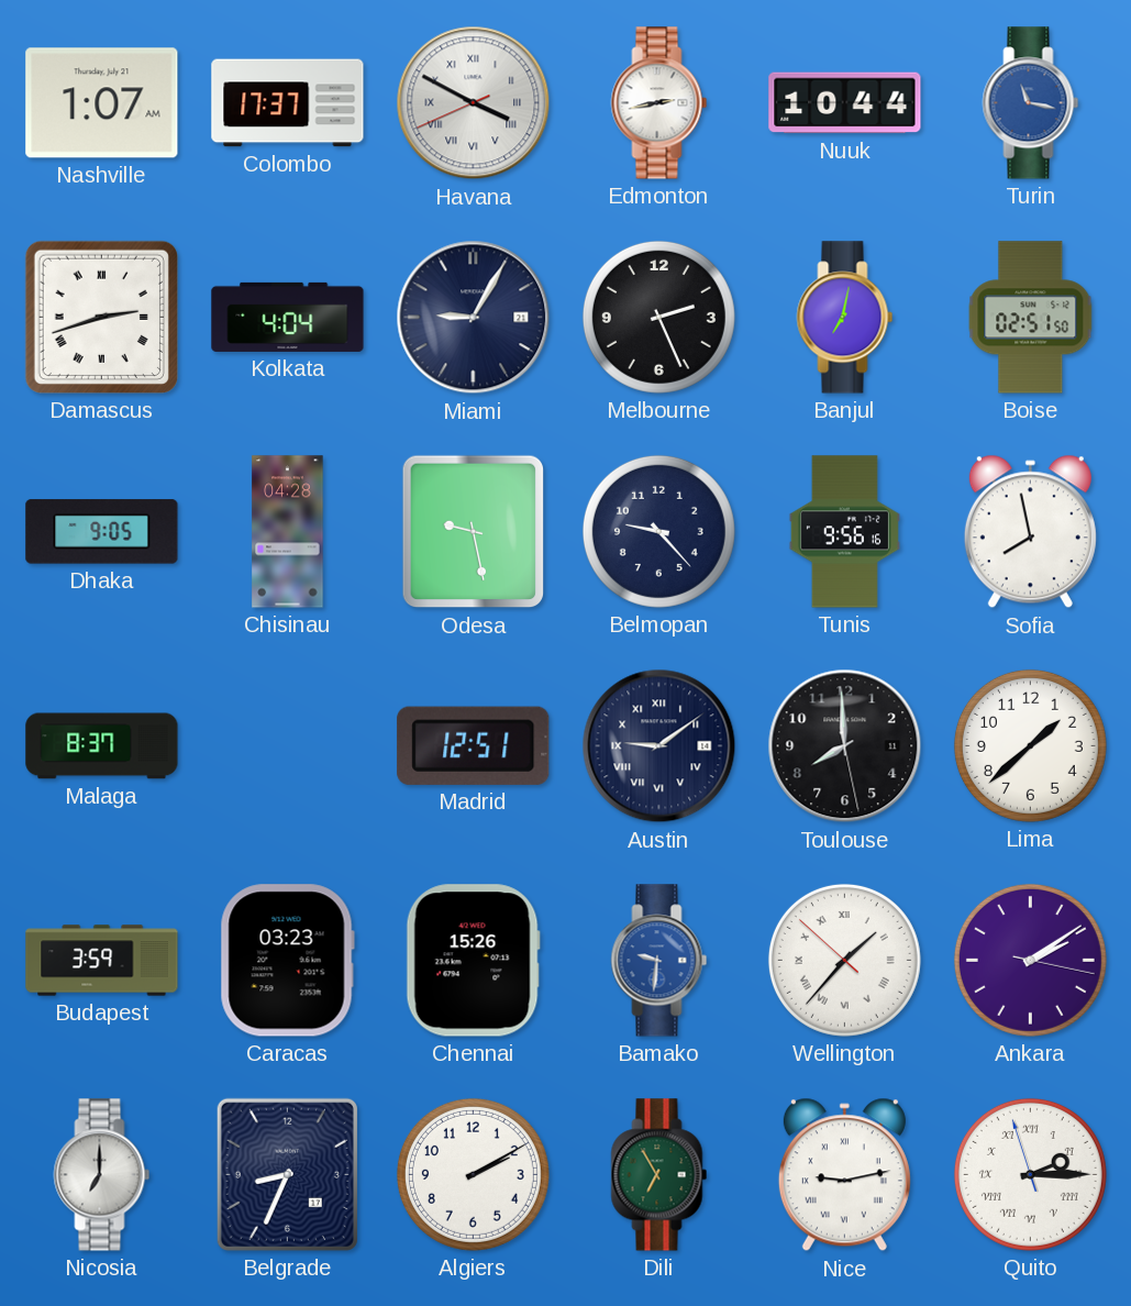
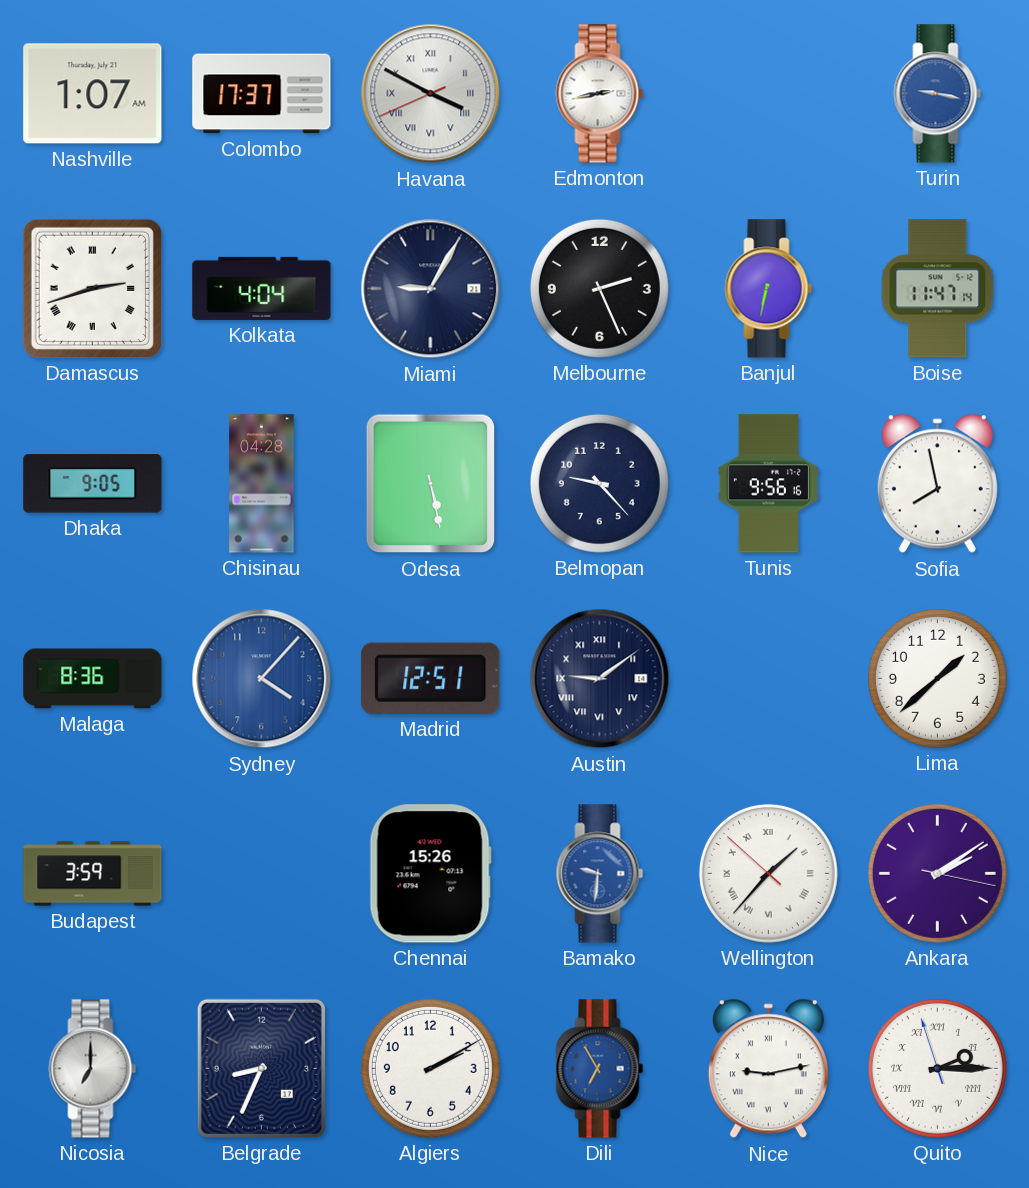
Nuuk: 10:44 -> none (845, 103)
Turin: 11:17 -> 9:17 (938, 94)
Banjul: 7:02 -> 6:32 (769, 289)
Boise: 02:51 -> 11:47 (938, 289)
Odesa: 9:28 -> 5:28 (431, 484)
Malaga: 8:37 -> 8:36 (93, 679)
Sydney: none -> 4:07 (262, 679)
Toulouse: 7:59 -> none (845, 746)
Caracas: 03:23 -> none (287, 961)
Dili dial: green -> blue (600, 1069)
